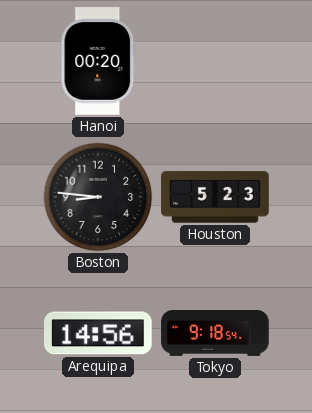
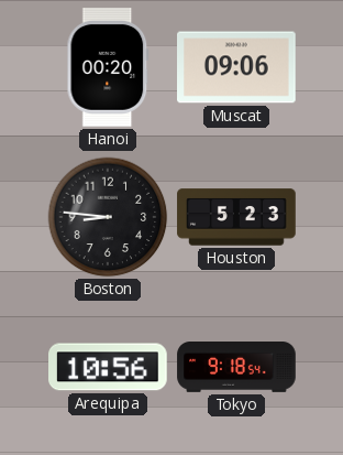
Muscat: none -> 09:06 (237, 67)
Arequipa: 14:56 -> 10:56 (109, 367)
